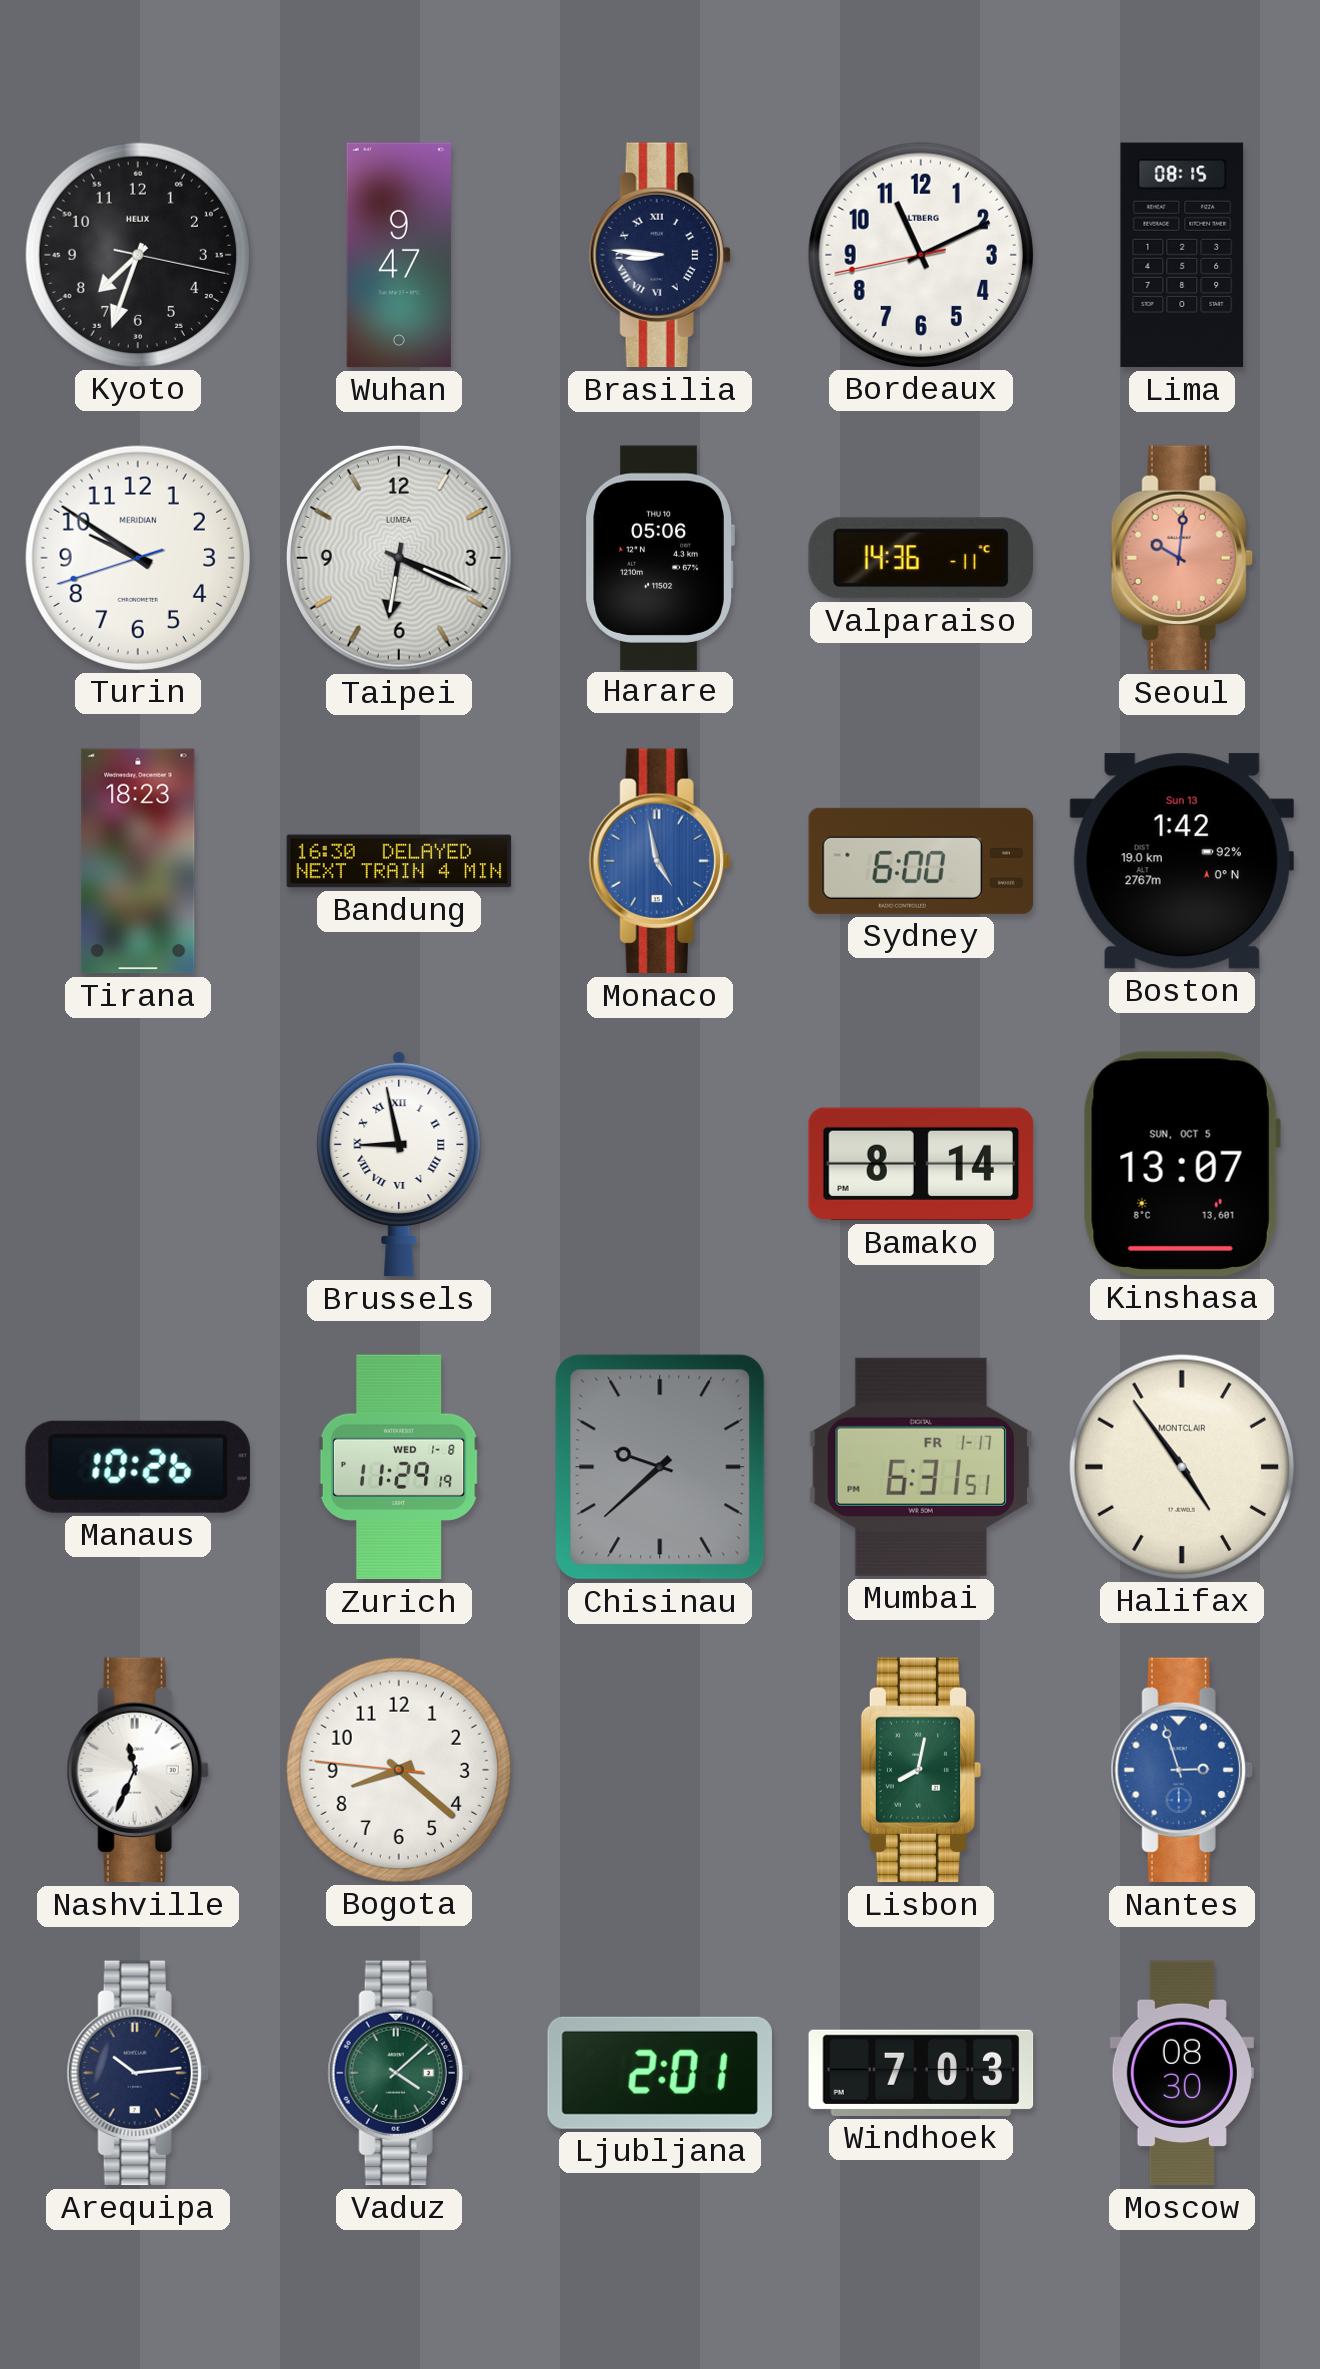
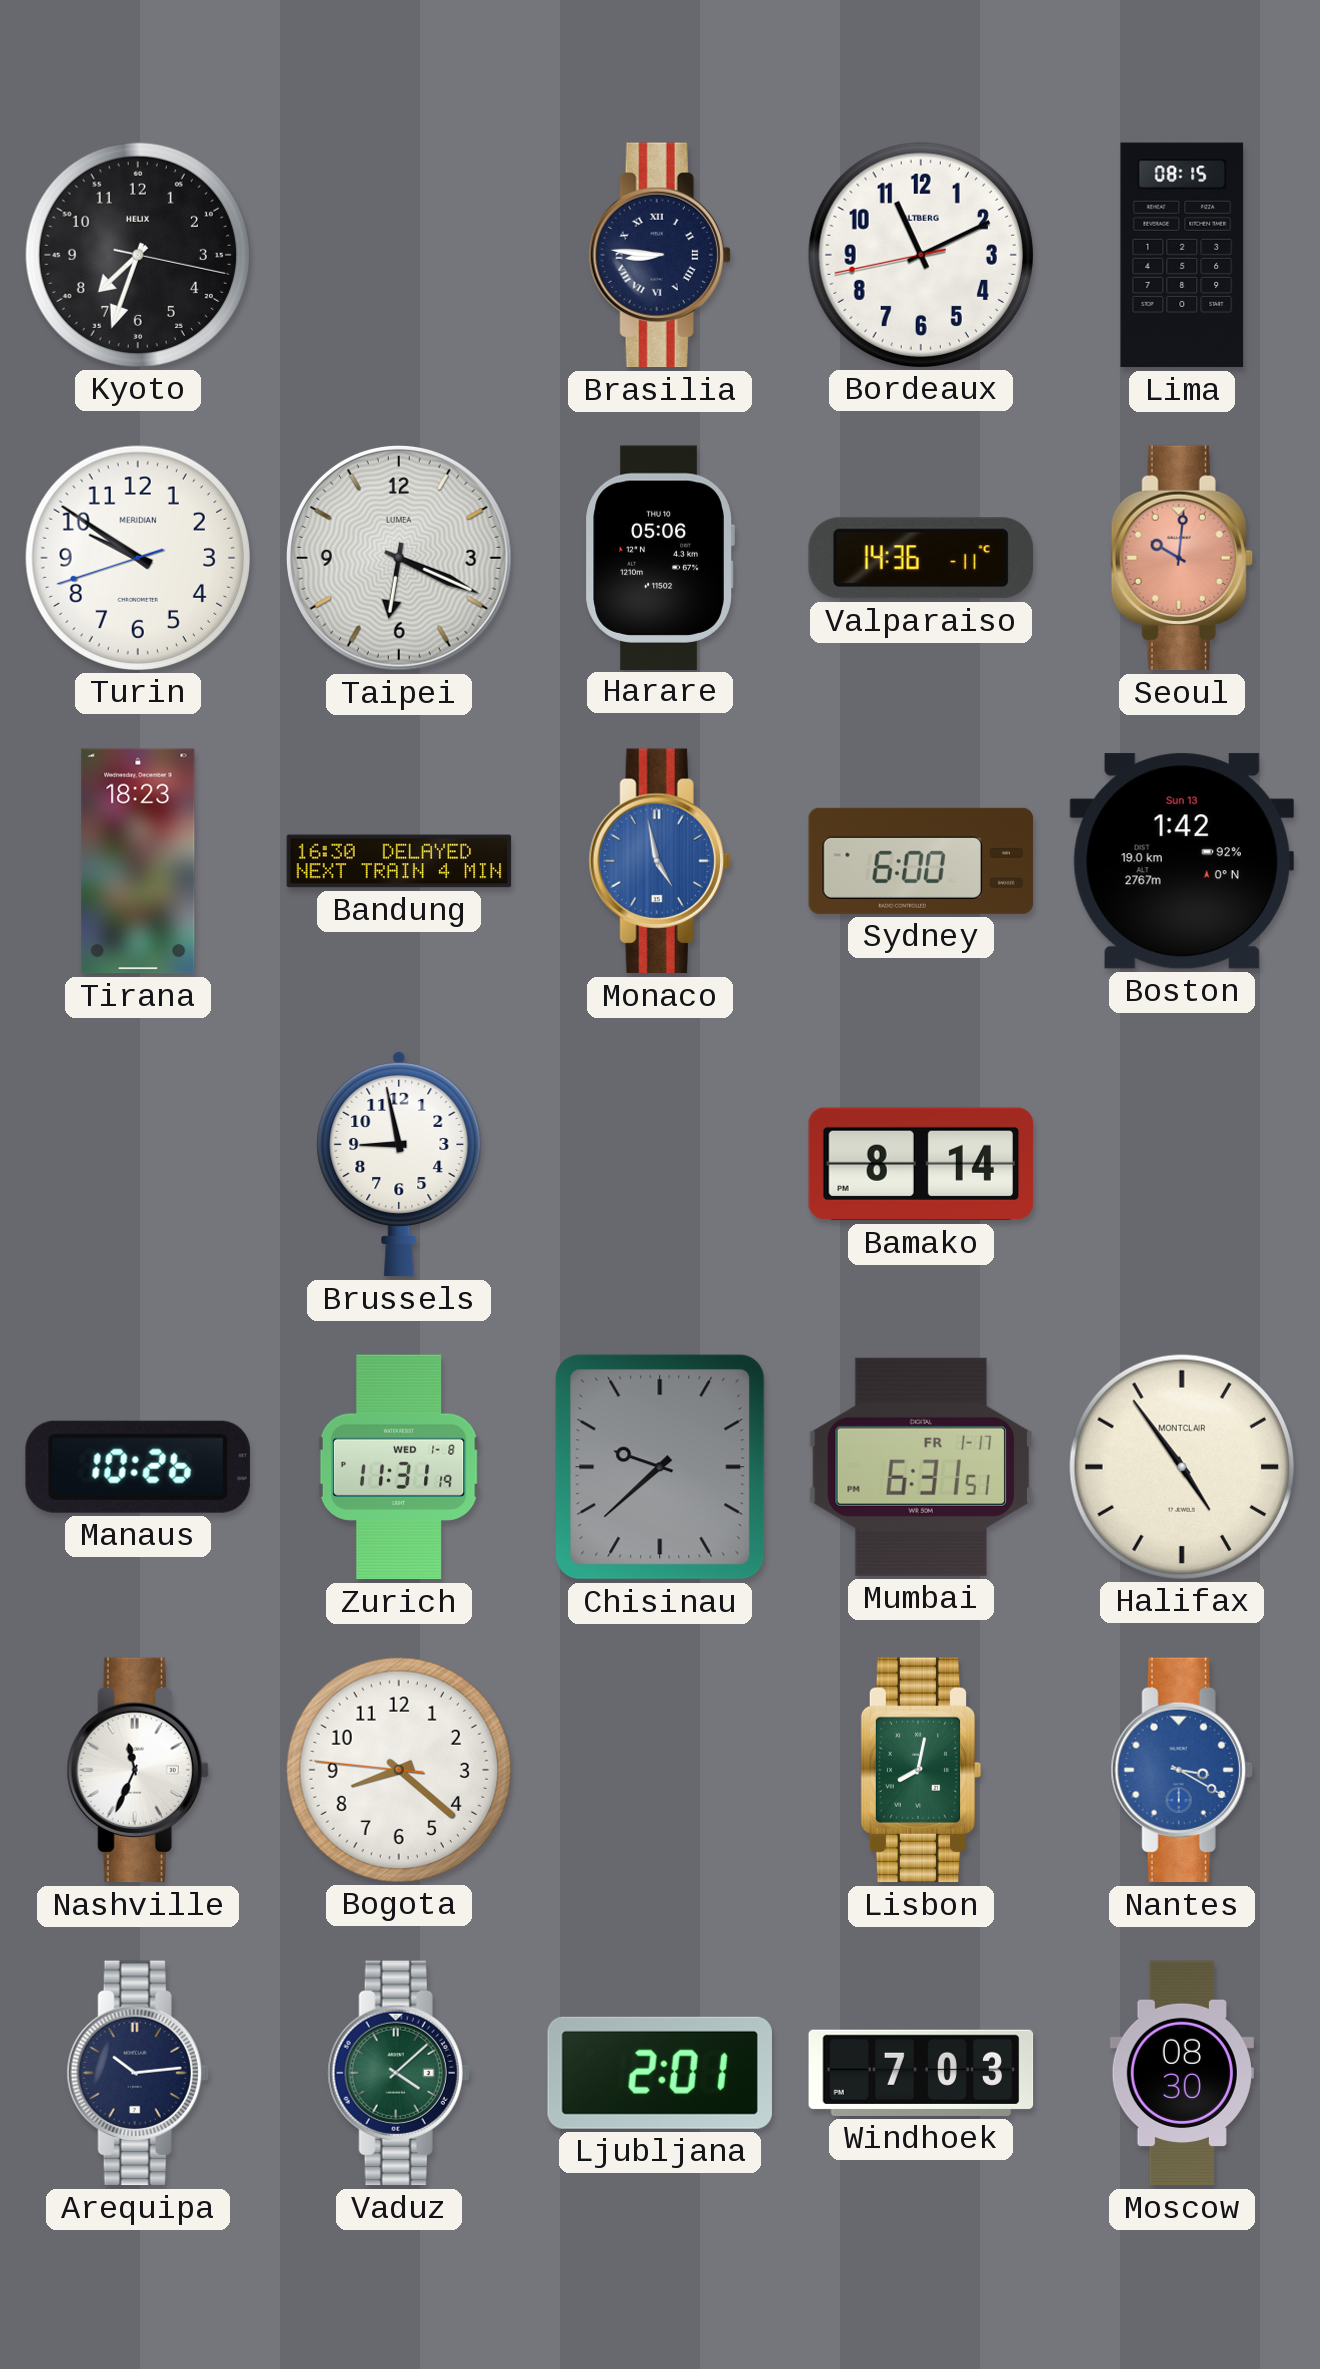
Wuhan: 9:47 -> none (399, 255)
Brussels numerals: Roman -> Arabic (399, 1164)
Kinshasa: 13:07 -> none (1182, 1164)
Zurich: 11:29 -> 11:31 (399, 1467)
Nantes: 2:57 -> 3:20 (1182, 1770)
